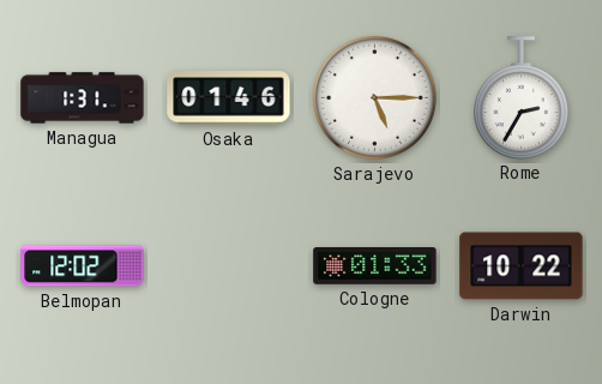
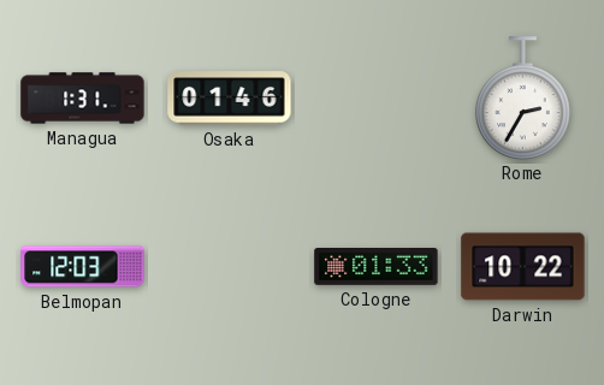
Sarajevo: 5:15 -> none (375, 98)
Belmopan: 12:02 -> 12:03 (83, 267)
